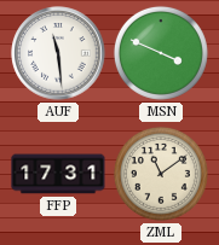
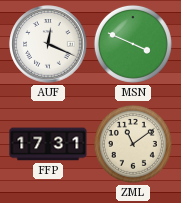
AUF: 11:29 -> 12:19 (48, 44)
